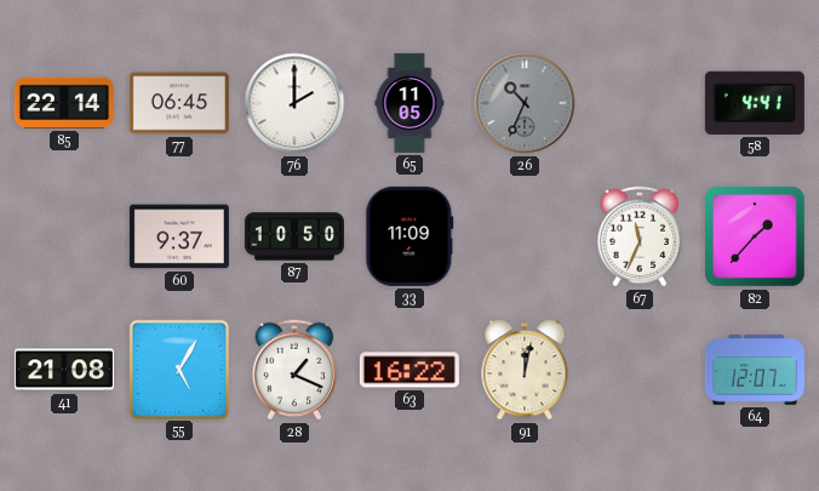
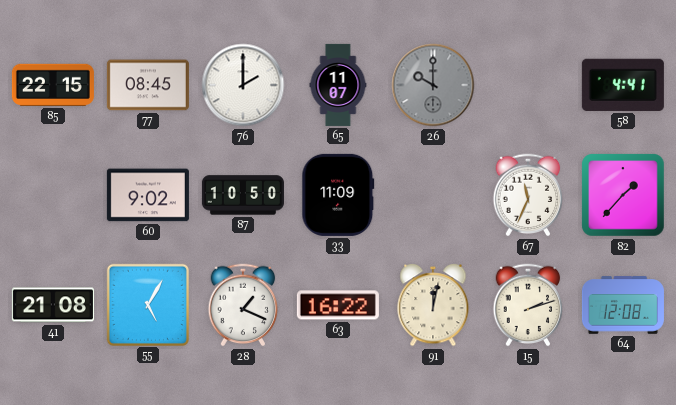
85: 22:14 -> 22:15 (53, 85)
77: 06:45 -> 08:45 (148, 85)
65: 11:05 -> 11:07 (338, 85)
26: 10:34 -> 10:00 (433, 85)
60: 9:37 -> 9:02 (148, 195)
15: none -> 2:12 (528, 305)
64: 12:07 -> 12:08 (623, 305)
